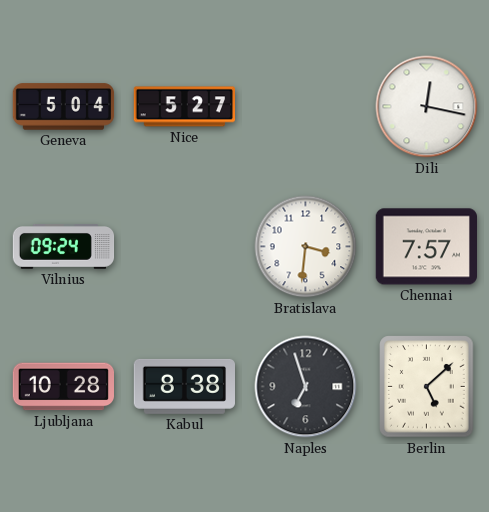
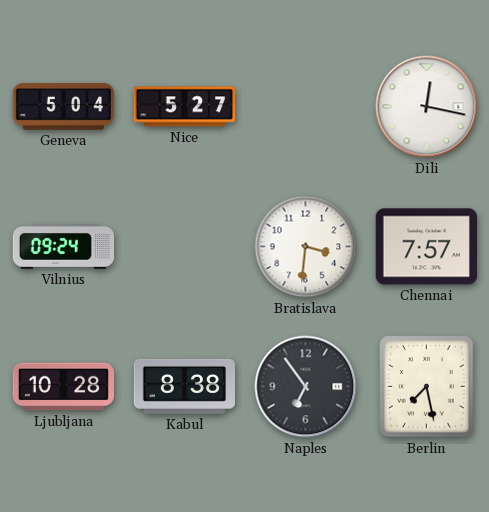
Naples: 6:57 -> 6:54 (306, 387)
Berlin: 5:08 -> 7:28 (427, 387)
